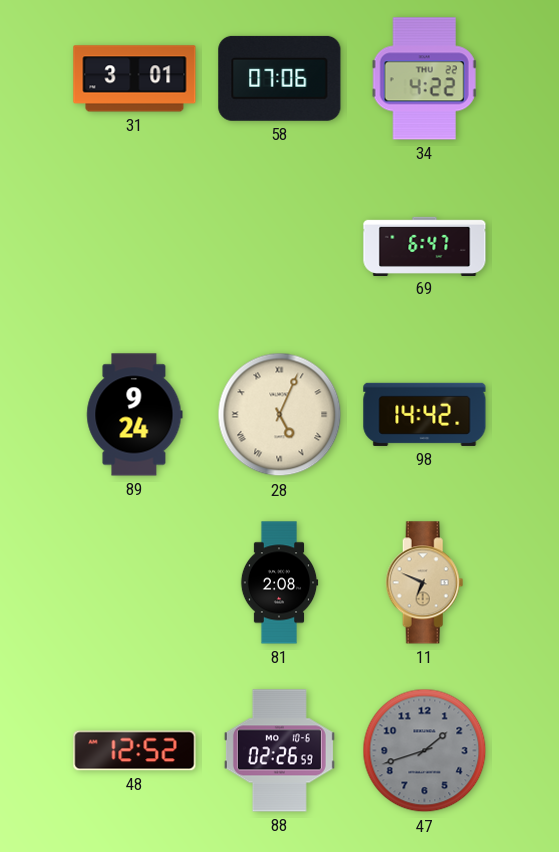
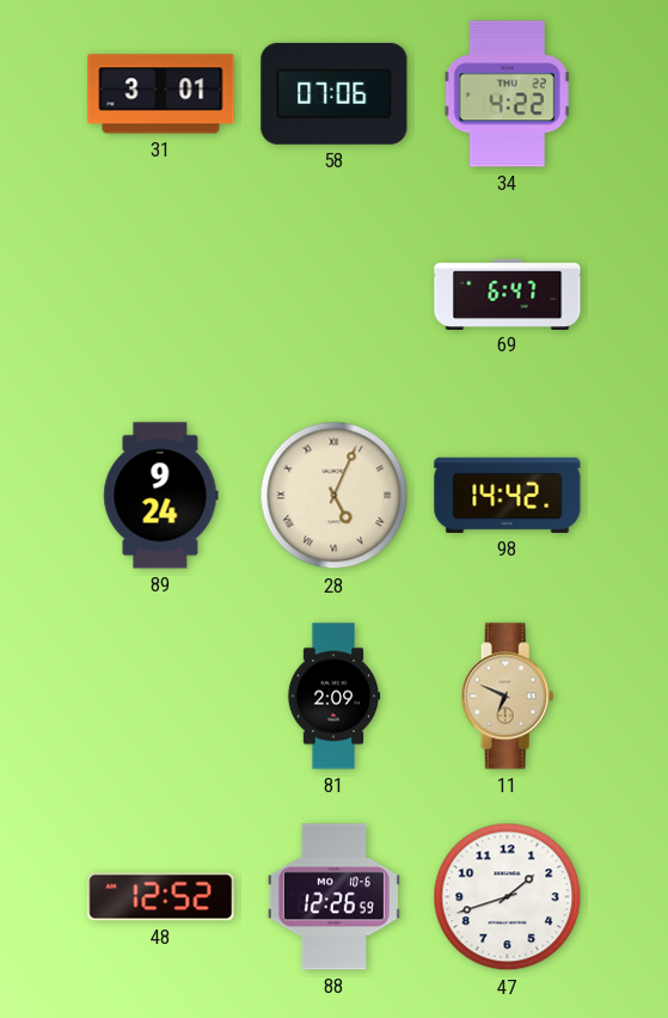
81: 2:08 -> 2:09 (333, 697)
88: 02:26 -> 12:26 (333, 897)
47 dial: grey -> white (508, 897)
